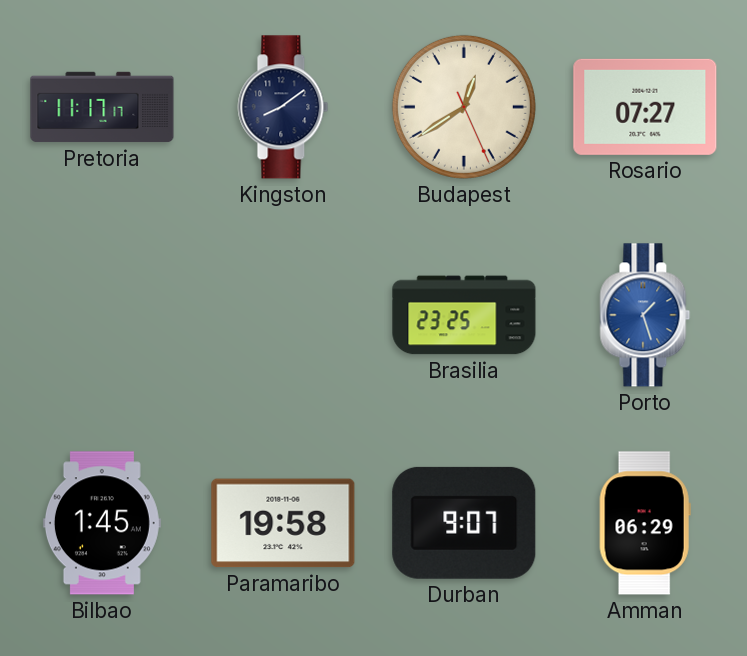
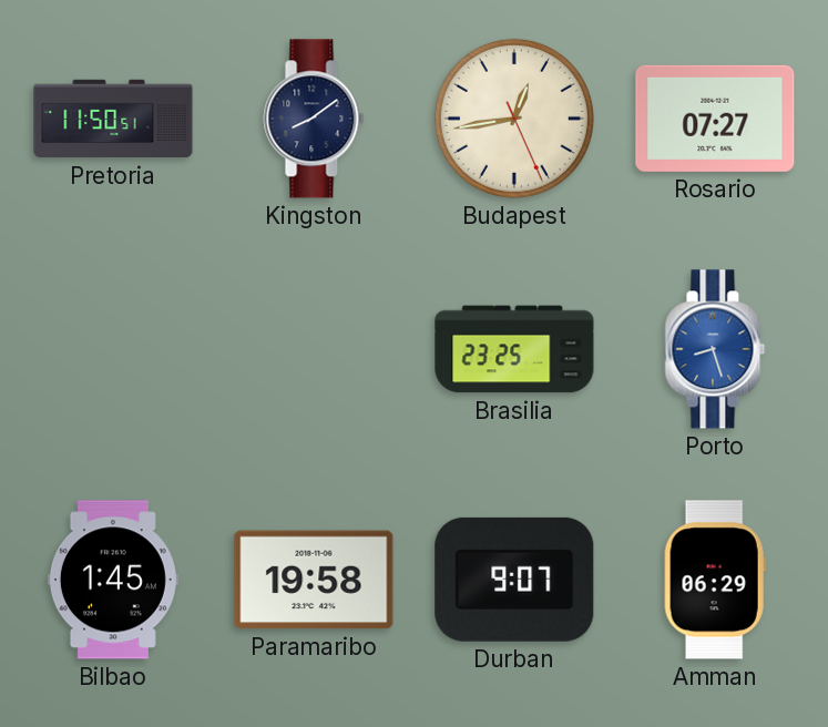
Pretoria: 11:17 -> 11:50 (113, 119)
Budapest: 12:39 -> 12:43 (514, 119)
Porto: 1:27 -> 8:27 (715, 349)
